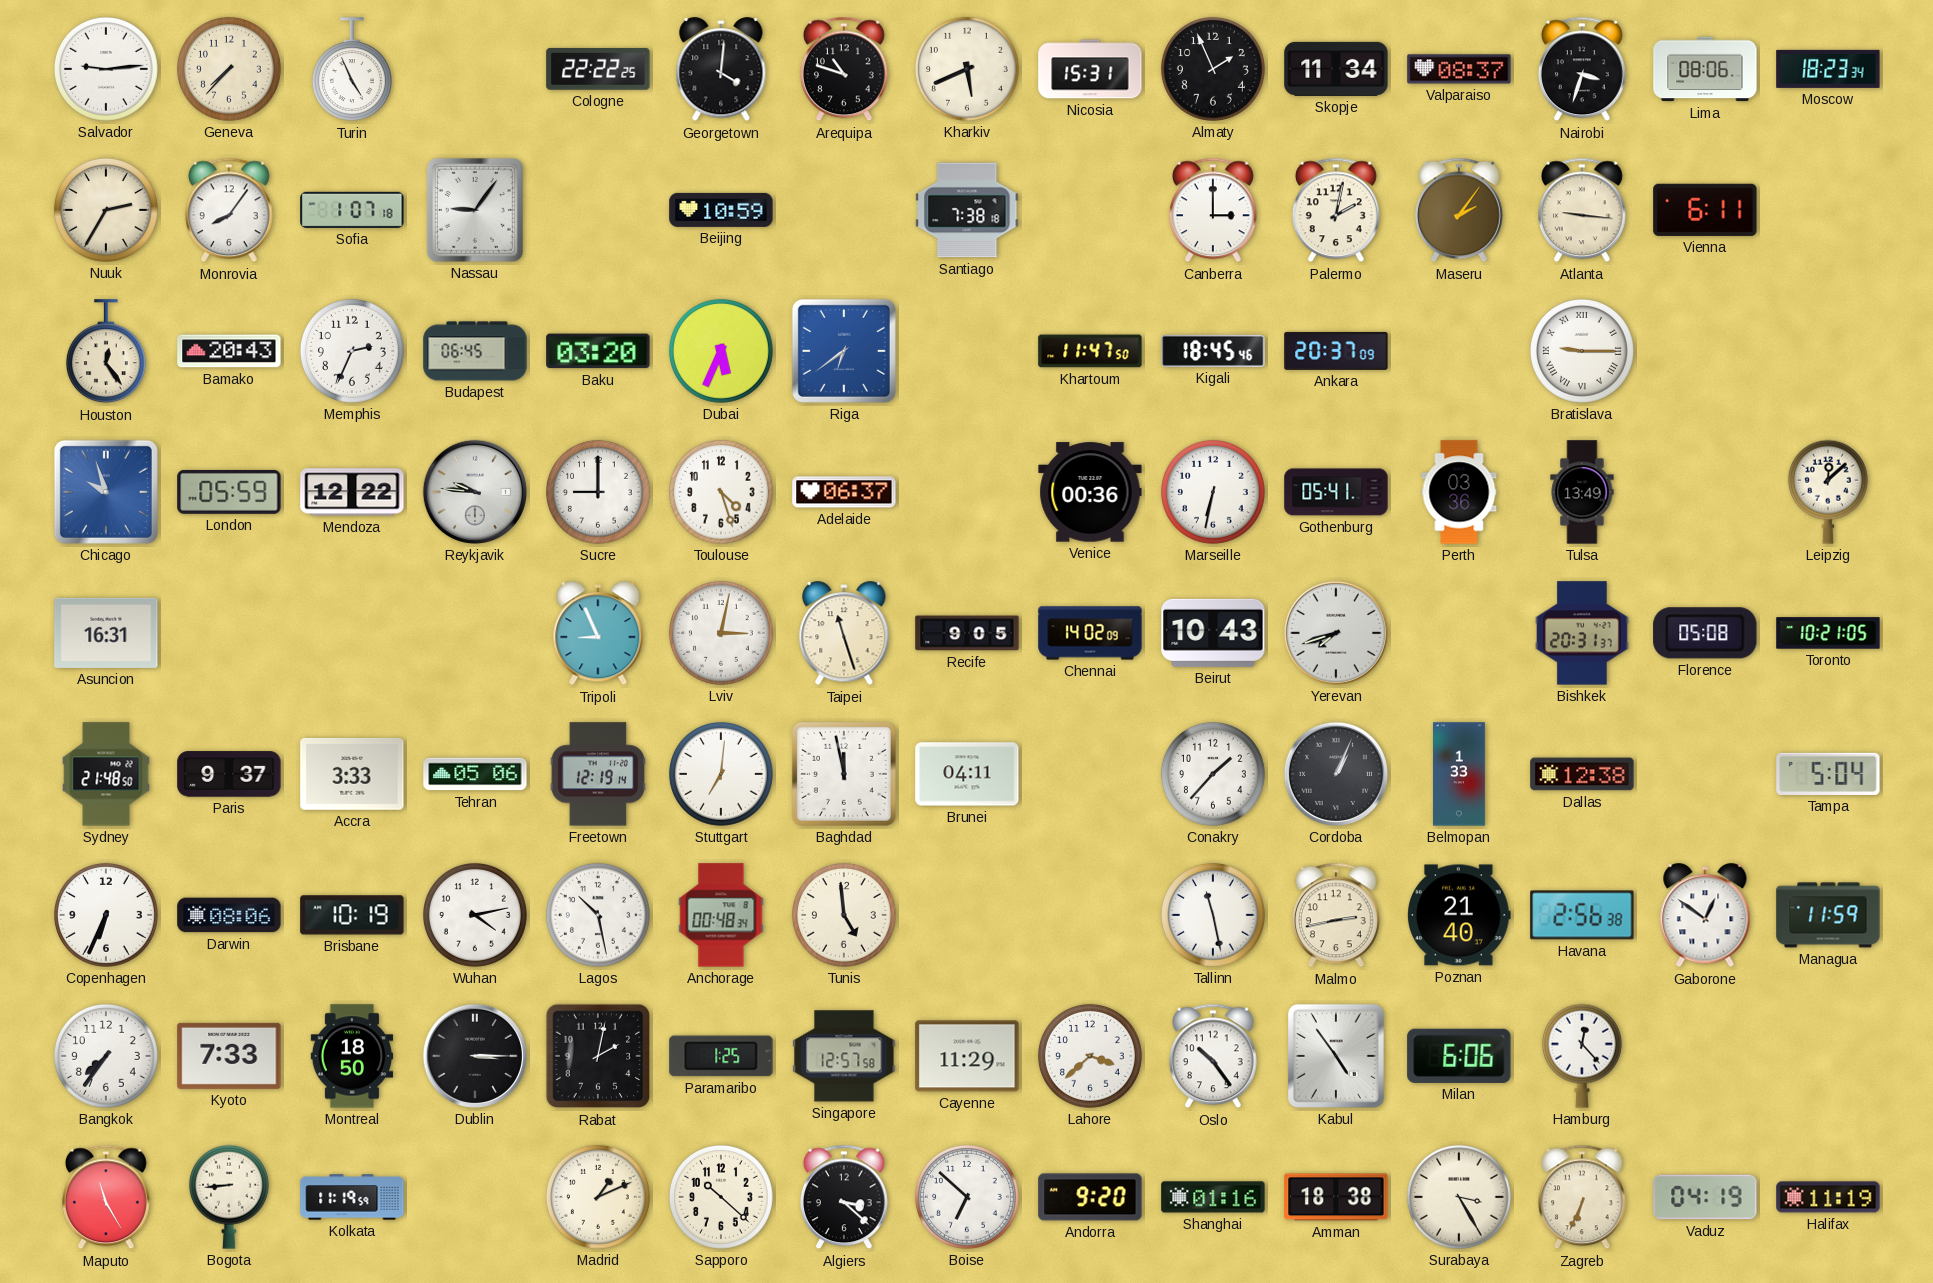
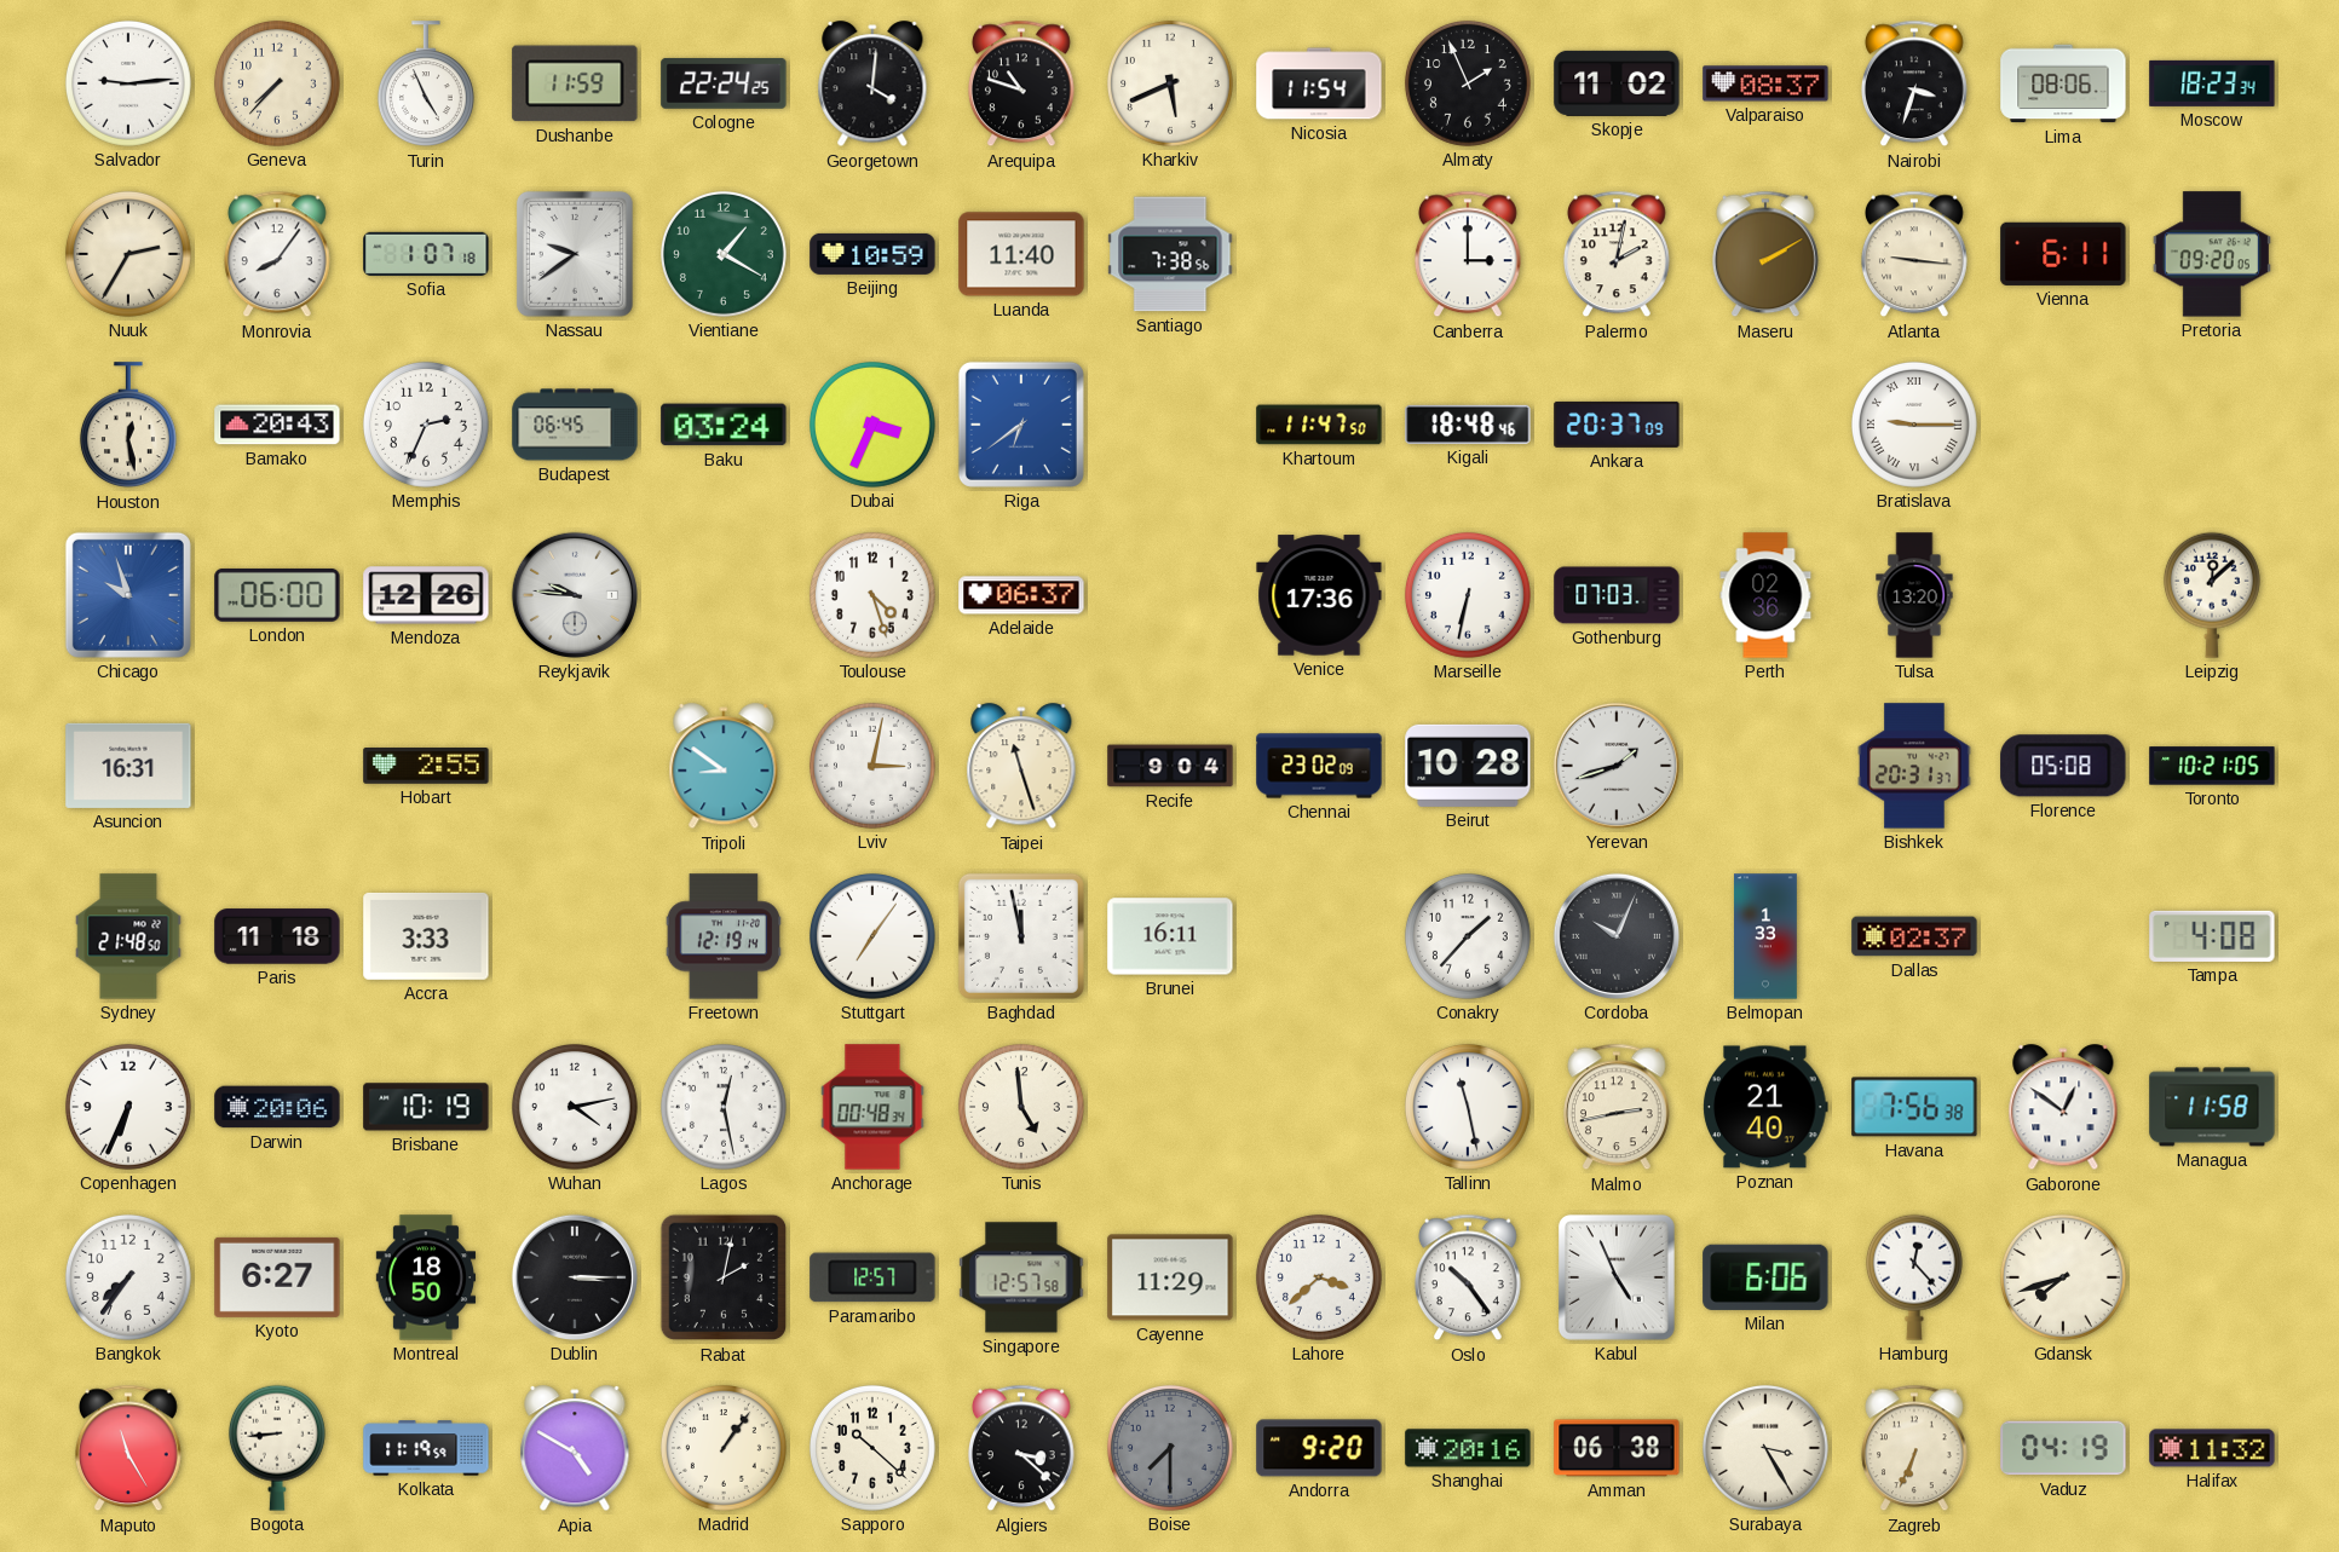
Dushanbe: none -> 11:59 (575, 83)
Cologne: 22:22 -> 22:24 (724, 83)
Nicosia: 15:31 -> 11:54 (1319, 83)
Skopje: 11:34 -> 11:02 (1617, 83)
Nassau: 9:06 -> 9:39 (575, 254)
Vientiane: none -> 1:20 (724, 254)
Luanda: none -> 11:40 (1021, 254)
Santiago: 7:38:18 -> 7:38:56 (1170, 254)
Maseru: 2:06 -> 2:10 (1765, 254)
Pretoria: none -> 09:20 (2212, 254)
Houston: 12:24 -> 12:28 (128, 426)
Baku: 03:20 -> 03:24 (724, 425)
Dubai: 5:34 -> 3:34 (872, 425)
Kigali: 18:45 -> 18:48 (1468, 425)
London: 05:59 -> 06:00 (277, 595)
Mendoza: 12:22 -> 12:26 (426, 595)
Sucre: 9:00 -> none (598, 492)
Venice: 00:36 -> 17:36 (1319, 595)
Gothenburg: 05:41 -> 07:03 (1617, 595)
Perth: 03:36 -> 02:36 (1765, 595)
Tulsa: 13:49 -> 13:20 (1914, 595)
Hobart: none -> 2:55 (426, 767)
Tripoli: 8:56 -> 8:51 (724, 767)
Recife: 9:05 -> 9:04 (1170, 766)
Chennai: 14:02 -> 23:02 (1319, 766)
Beirut: 10:43 -> 10:28 (1468, 766)
Yerevan: 7:42 -> 1:42 (1617, 766)
Paris: 9:37 -> 11:18 (277, 936)
Tehran: 05:06 -> none (475, 774)
Stuttgart: 7:01 -> 7:06 (872, 936)
Brunei: 04:11 -> 16:11 (1170, 936)
Cordoba: 1:04 -> 10:04 (1617, 936)
Dallas: 12:38 -> 02:37 (1914, 936)
Tampa: 5:04 -> 4:08 (2212, 936)
Darwin: 08:06 -> 20:06 (277, 1107)
Lagos: 10:28 -> 12:28 (724, 1107)
Havana: 2:56 -> 7:56 (1914, 1107)
Managua: 11:59 -> 11:58 (2212, 1107)
Kyoto: 7:33 -> 6:27 (277, 1277)
Paramaribo: 1:25 -> 12:57 (872, 1277)
Kabul: 4:54 -> 4:56 (1617, 1277)
Gdansk: none -> 7:42 (2063, 1277)
Apia: none -> 4:50 (575, 1449)
Madrid: 1:11 -> 1:06 (724, 1448)
Boise: 6:52 -> 7:30 (1170, 1448)
Boise dial: white -> grey (1170, 1448)
Shanghai: 01:16 -> 20:16 (1468, 1448)
Amman: 18:38 -> 06:38 (1617, 1448)
Halifax: 11:19 -> 11:32 (2212, 1448)
